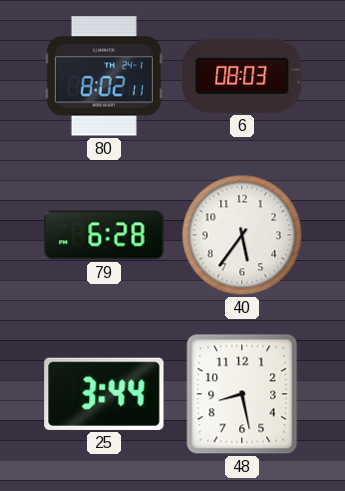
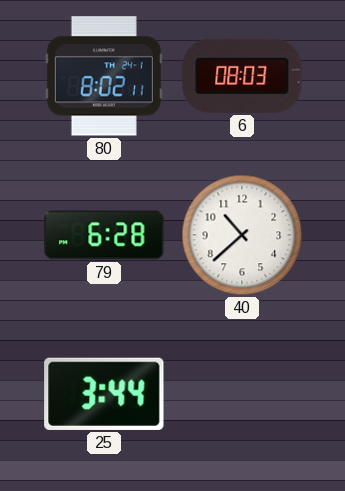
40: 5:36 -> 10:38 (242, 235)
48: 8:28 -> none (242, 394)
